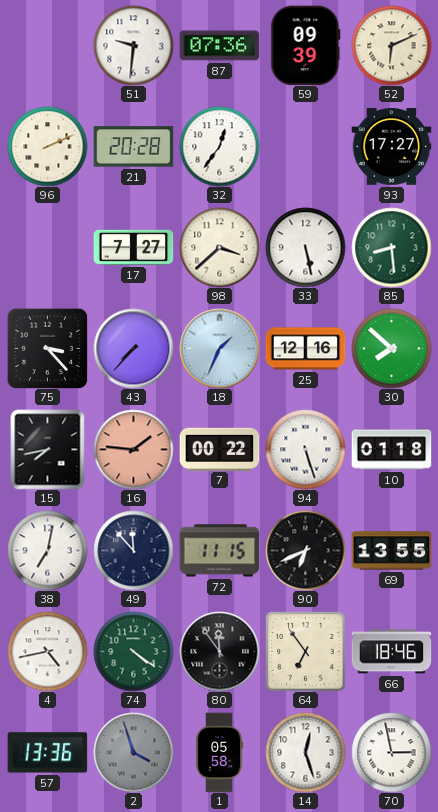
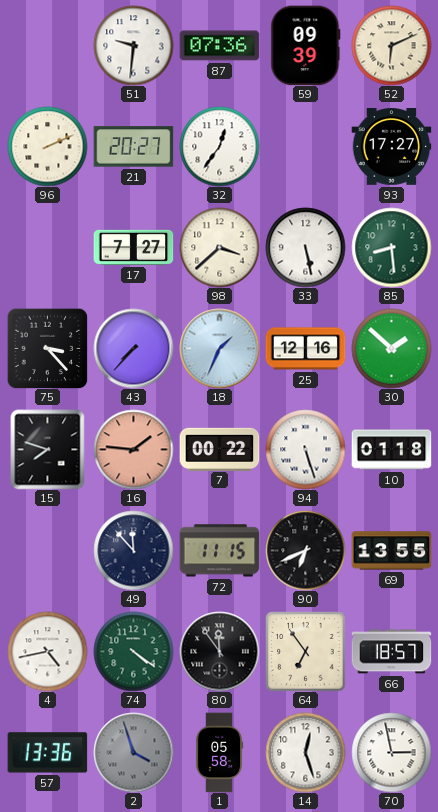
21: 20:28 -> 20:27 (133, 147)
30: 7:52 -> 1:52 (391, 348)
15: 7:43 -> 7:48 (48, 449)
38: 7:02 -> none (47, 550)
66: 18:46 -> 18:57 (391, 652)
